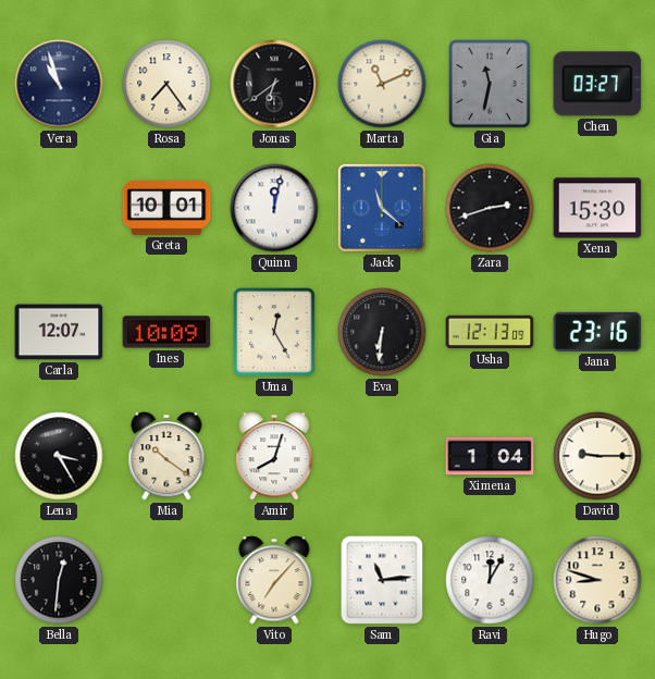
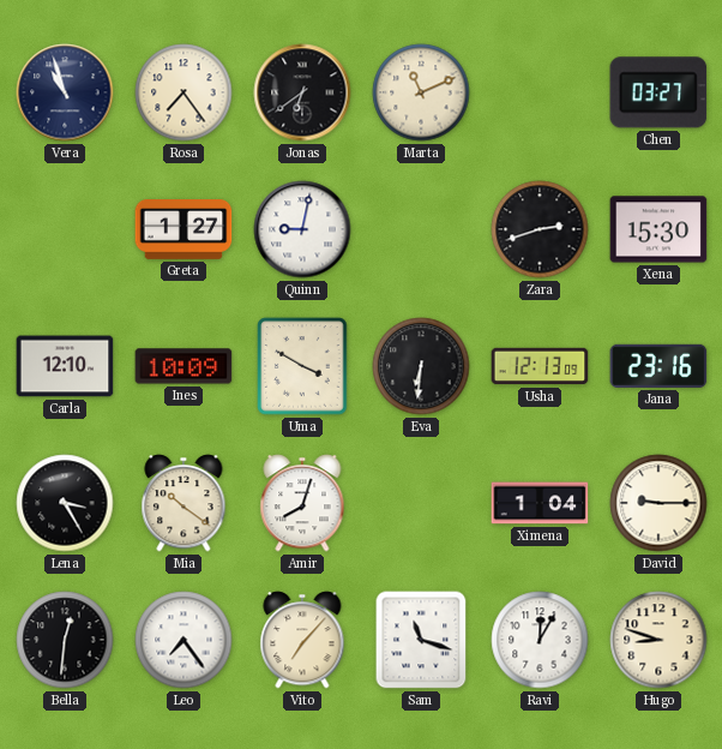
Gia: 11:32 -> none (490, 84)
Greta: 10:01 -> 1:27 (183, 230)
Quinn: 12:02 -> 9:02 (302, 229)
Jack: 11:22 -> none (382, 208)
Carla: 12:07 -> 12:10 (65, 366)
Uma: 12:25 -> 3:50 (302, 366)
Leo: none -> 7:24 (183, 640)
Sam: 11:14 -> 11:18 (421, 640)
